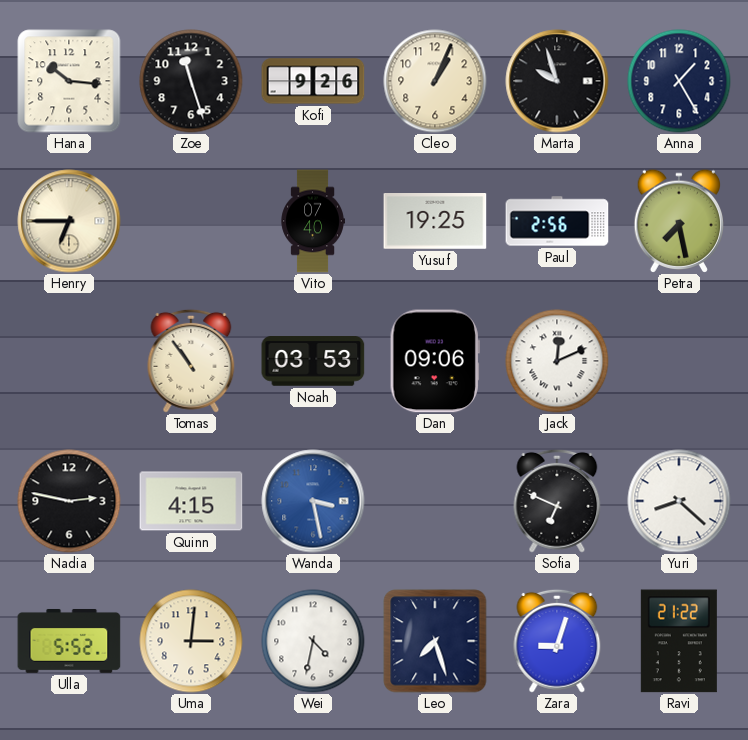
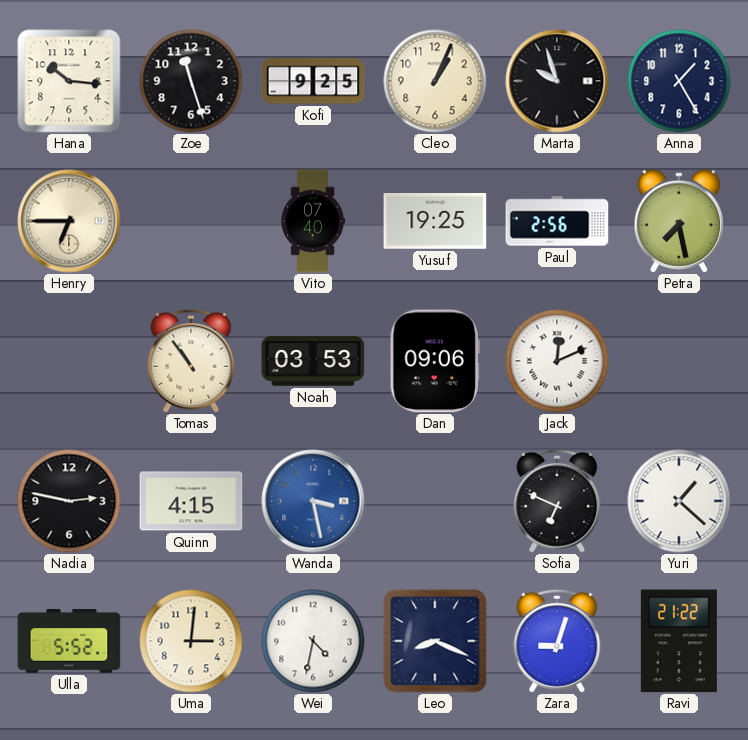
Kofi: 9:26 -> 9:25 (313, 81)
Yuri: 8:22 -> 1:22 (679, 501)
Leo: 7:27 -> 8:19 (435, 641)
